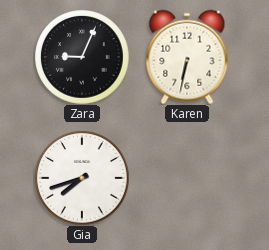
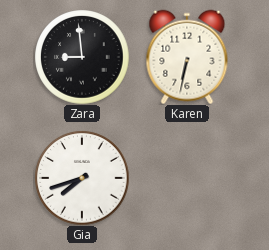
Zara: 9:04 -> 8:59 (82, 57)
